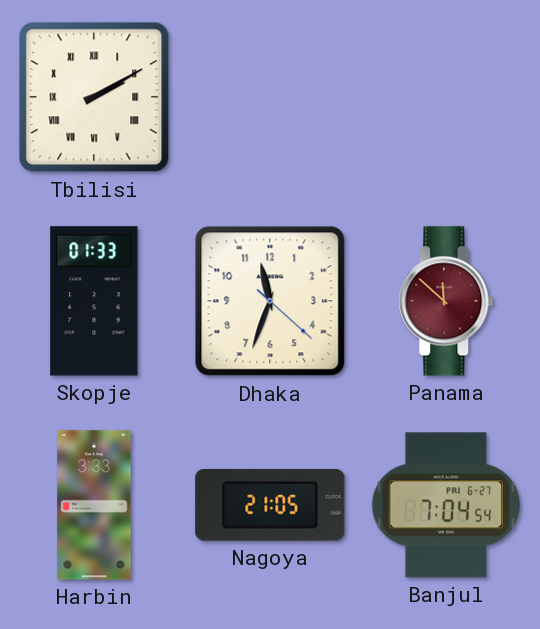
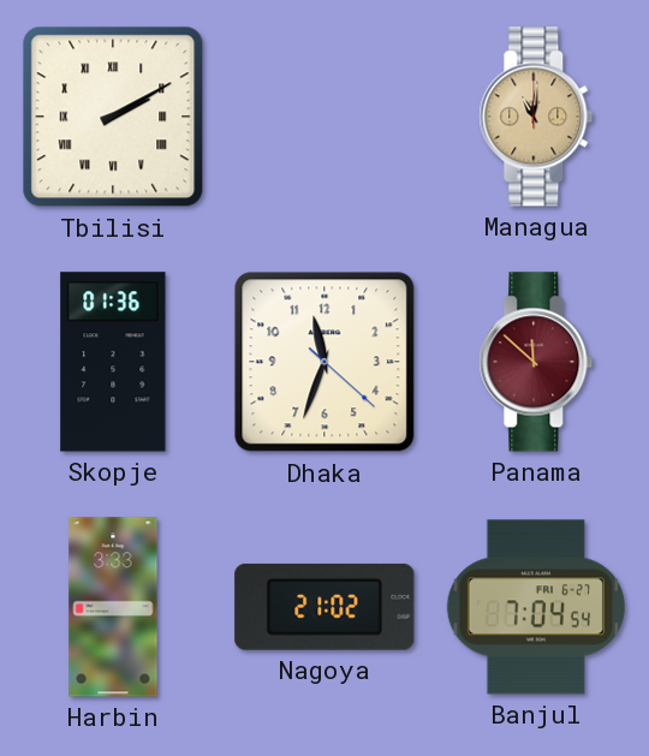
Managua: none -> 11:01 (536, 117)
Skopje: 01:33 -> 01:36 (113, 362)
Nagoya: 21:05 -> 21:02 (324, 607)
